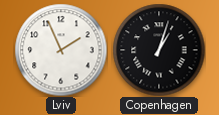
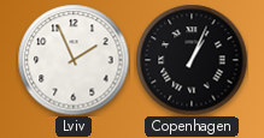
Copenhagen: 1:03 -> 1:04 (192, 60)
